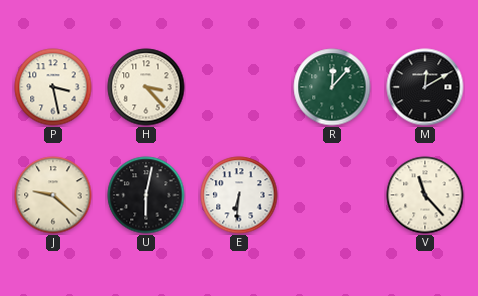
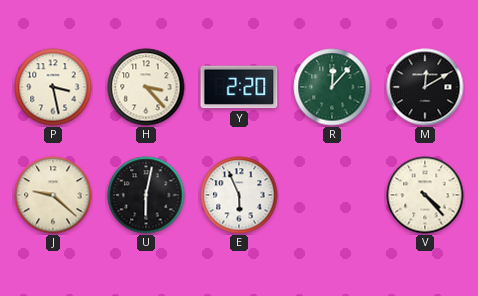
Y: none -> 2:20 (239, 87)
E: 6:31 -> 5:56 (239, 195)
V: 11:23 -> 4:23 (425, 195)
